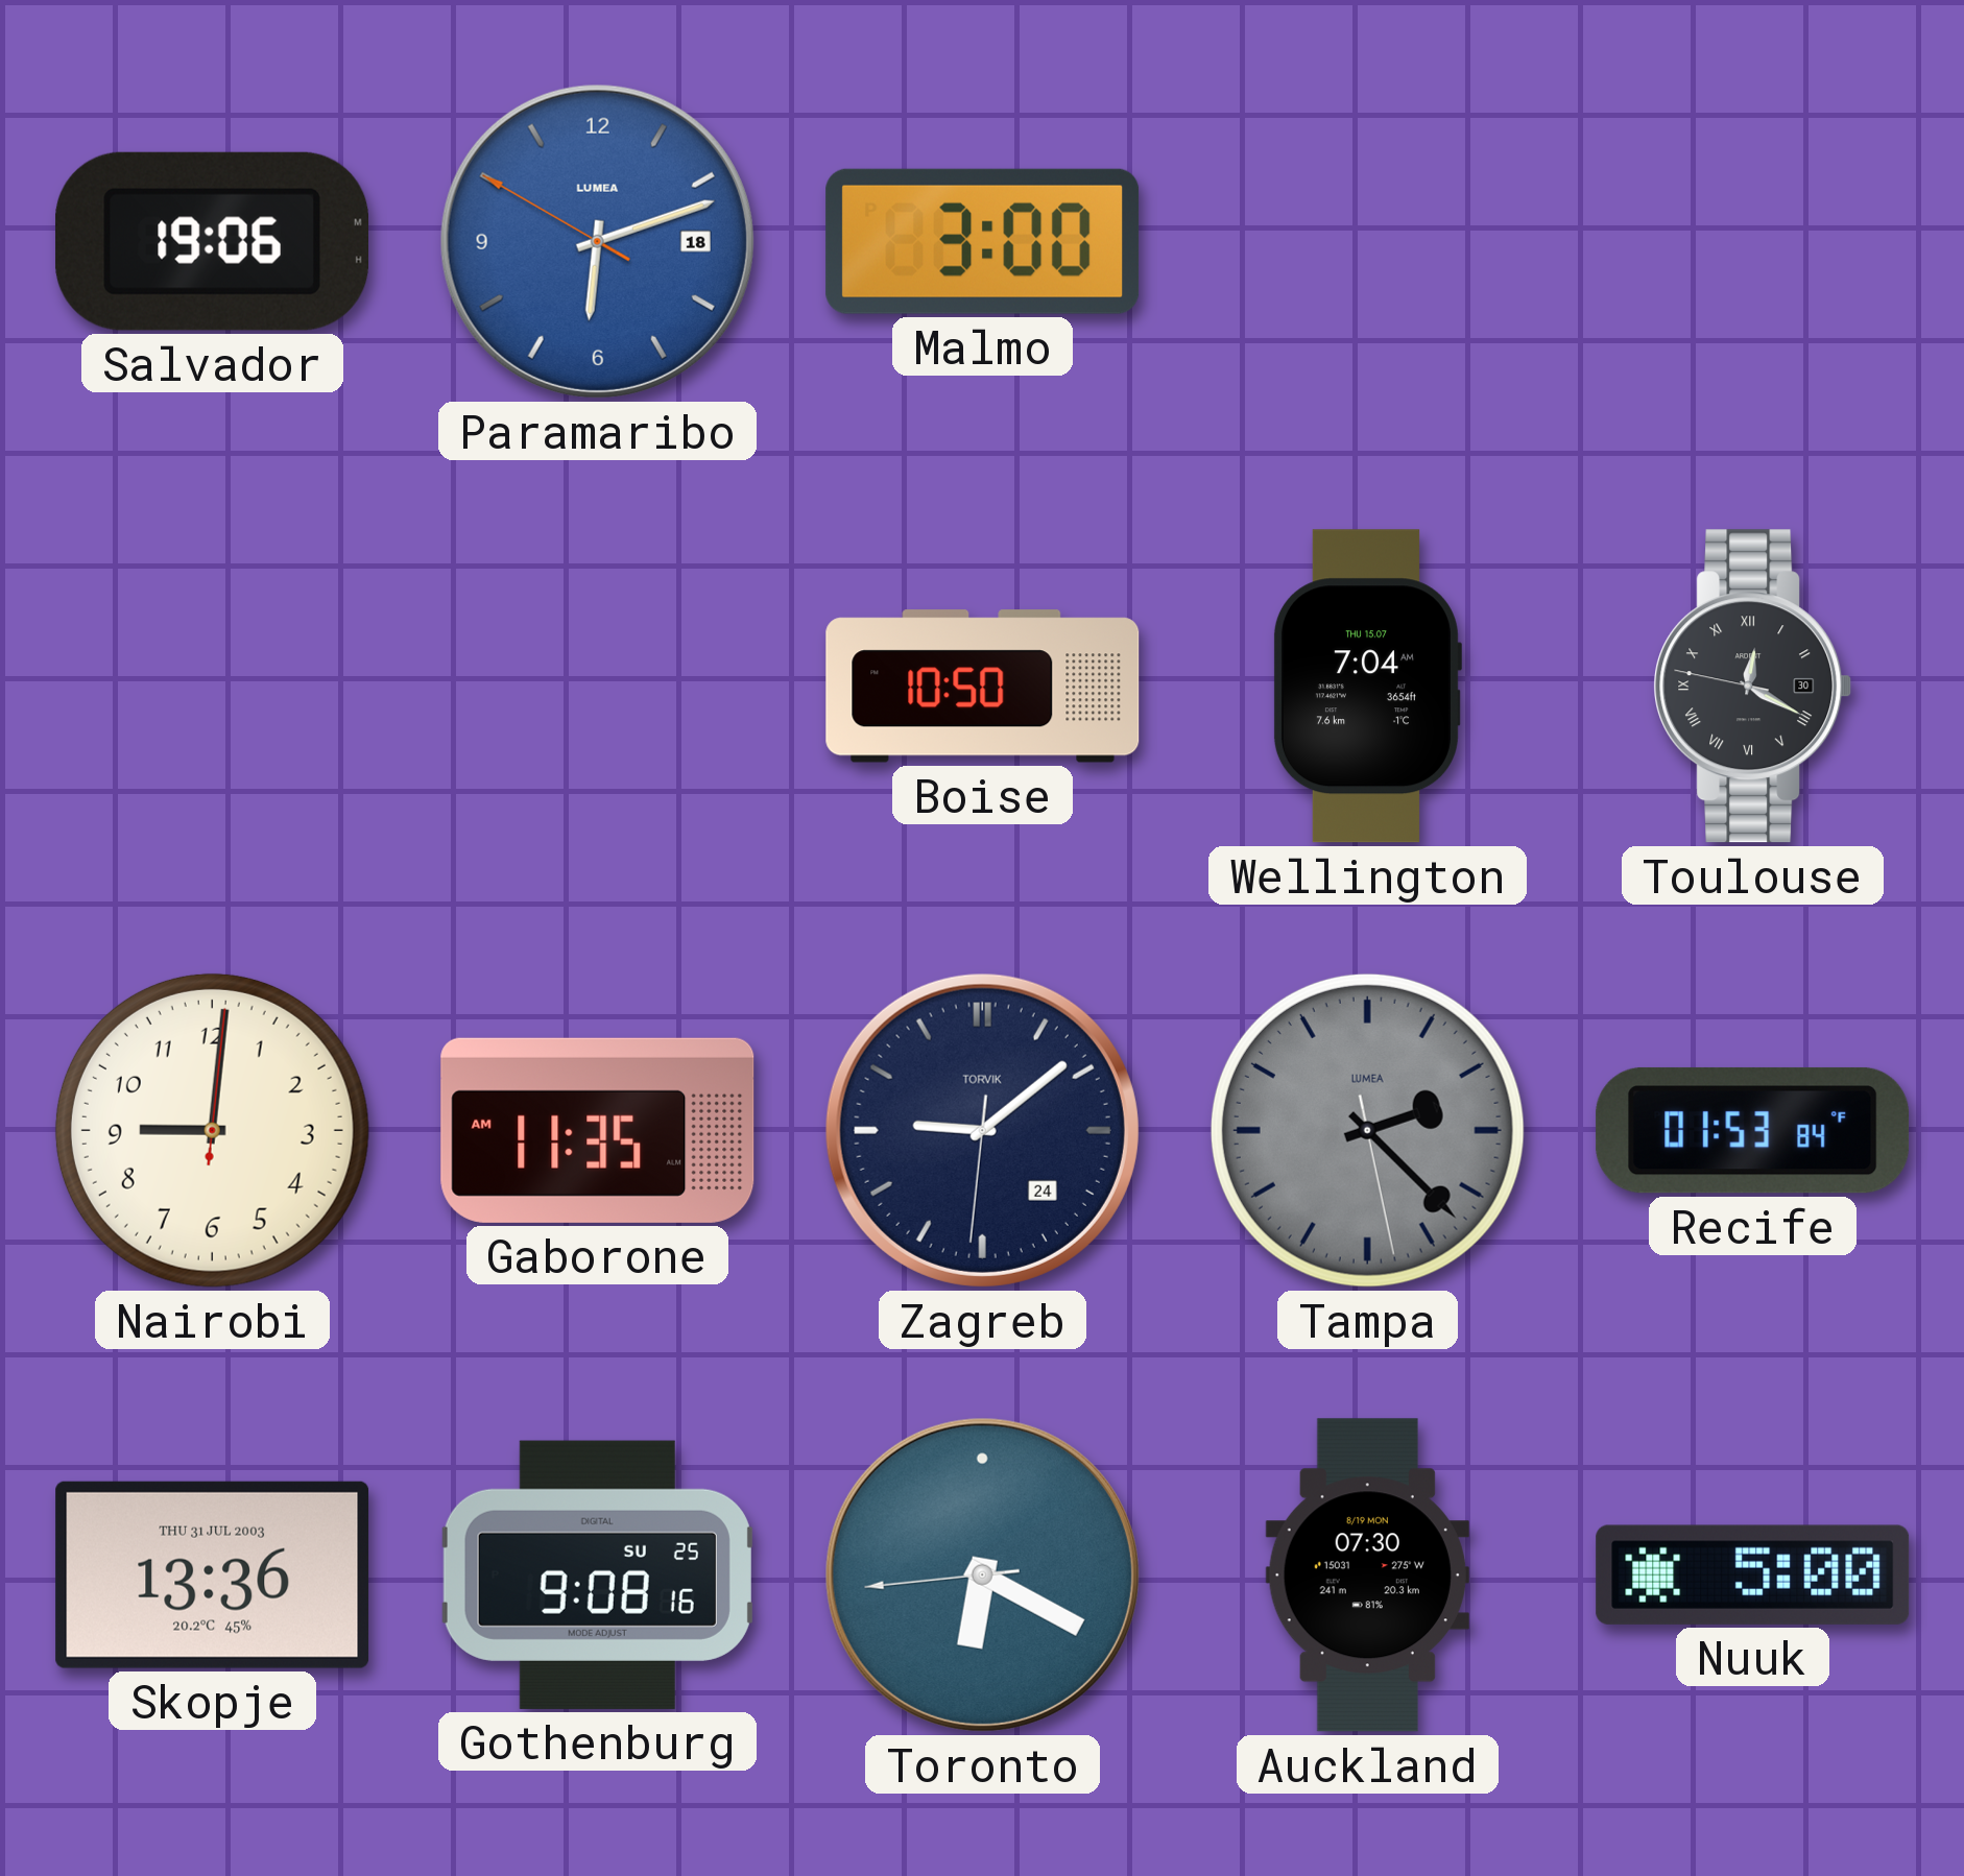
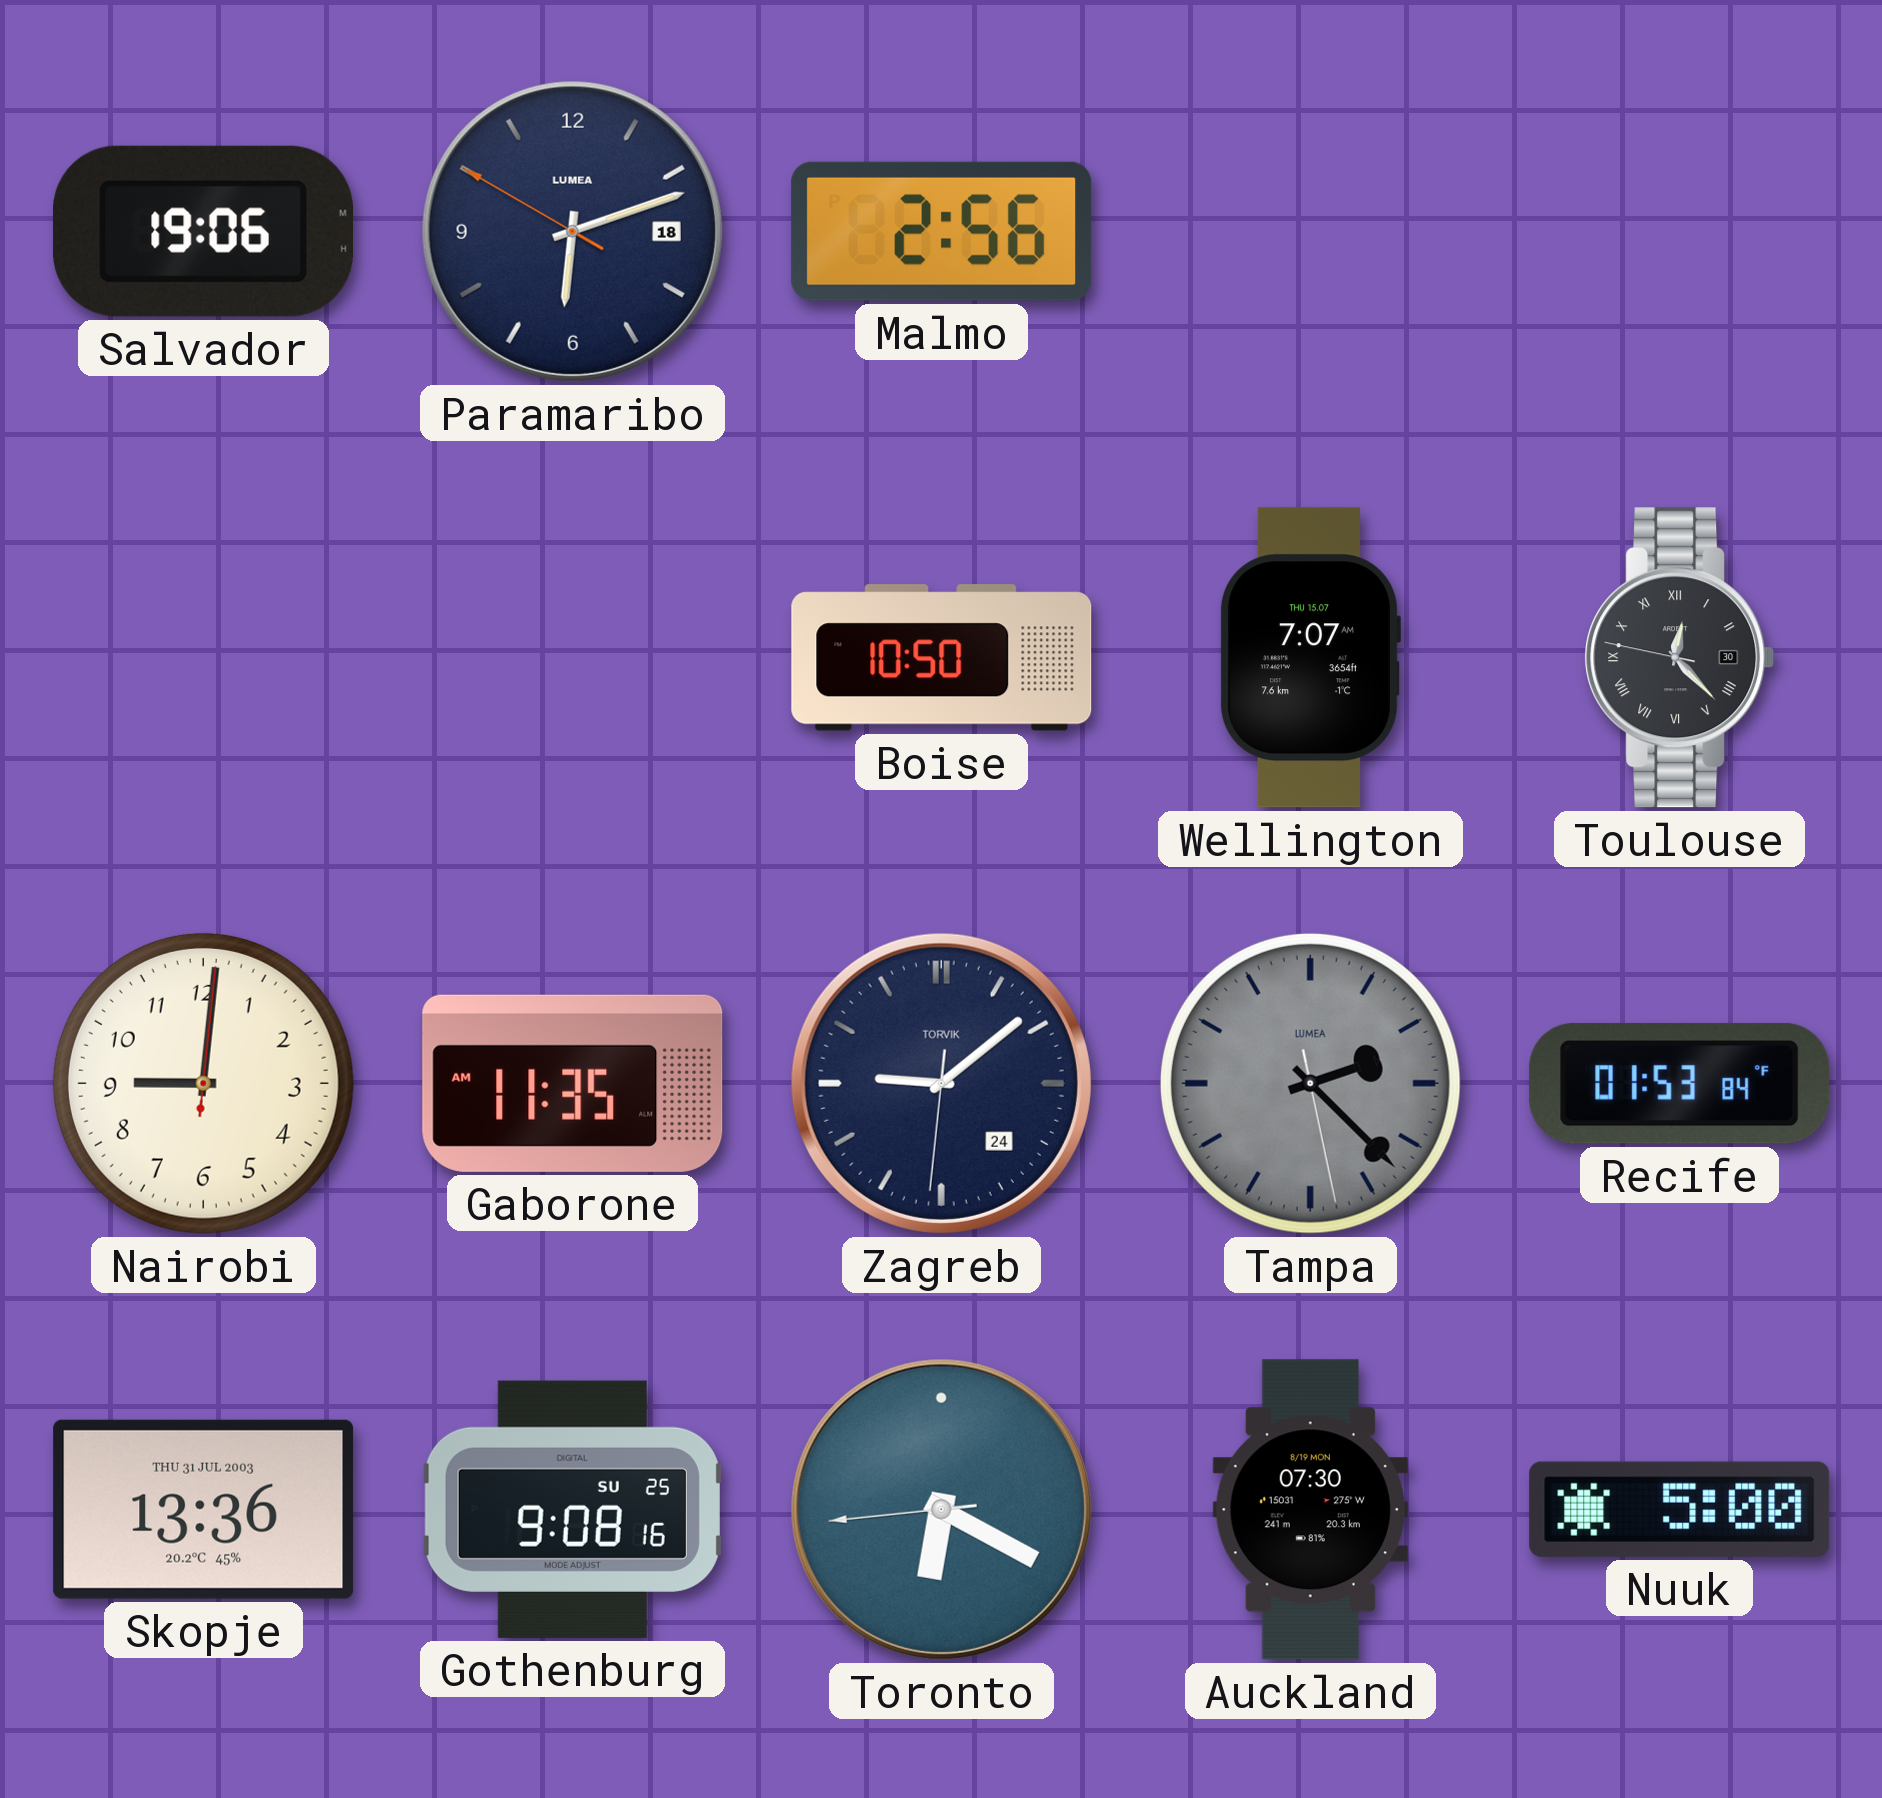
Paramaribo dial: blue -> navy (572, 231)
Malmo: 3:00 -> 2:56 (942, 231)
Wellington: 7:04 -> 7:07 (1310, 658)
Toulouse: 12:19 -> 12:22 (1680, 658)
